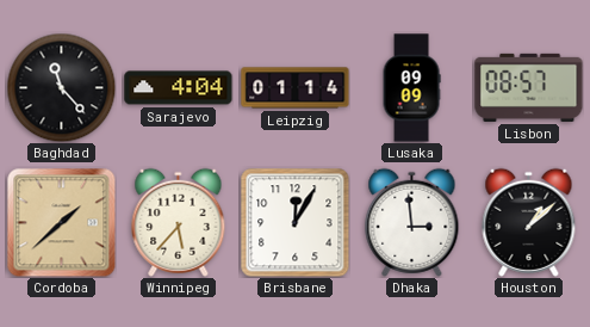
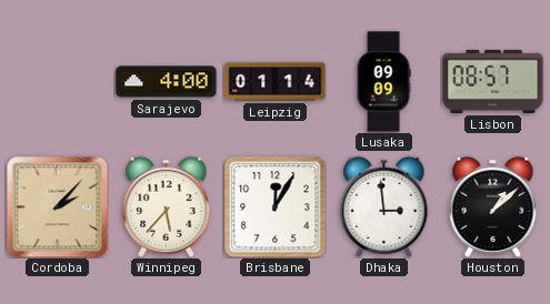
Baghdad: 11:23 -> none (61, 87)
Sarajevo: 4:04 -> 4:00 (167, 82)
Cordoba: 1:38 -> 2:07 (57, 206)
